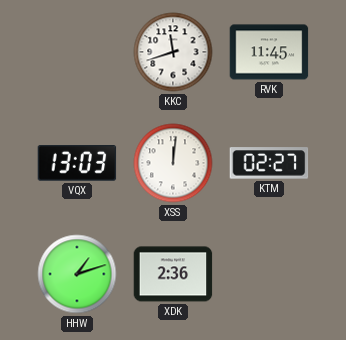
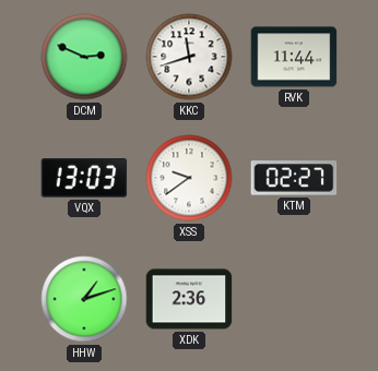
DCM: none -> 2:49 (84, 57)
RVK: 11:45 -> 11:44 (294, 57)
XSS: 12:01 -> 9:39 (189, 178)
